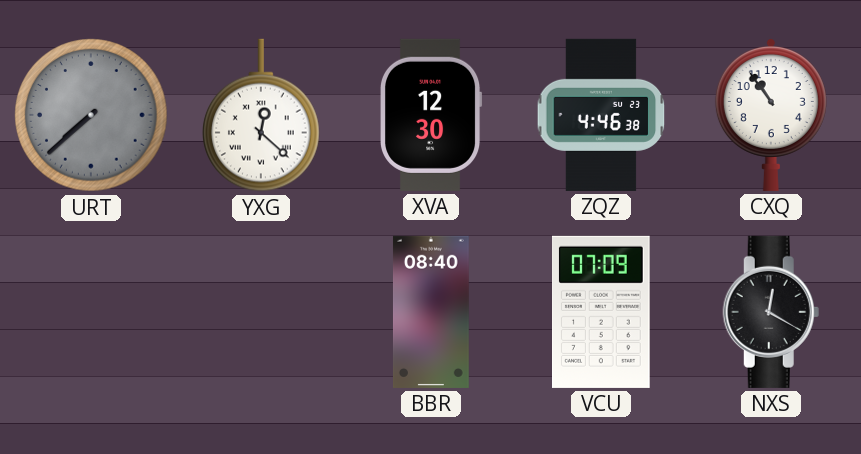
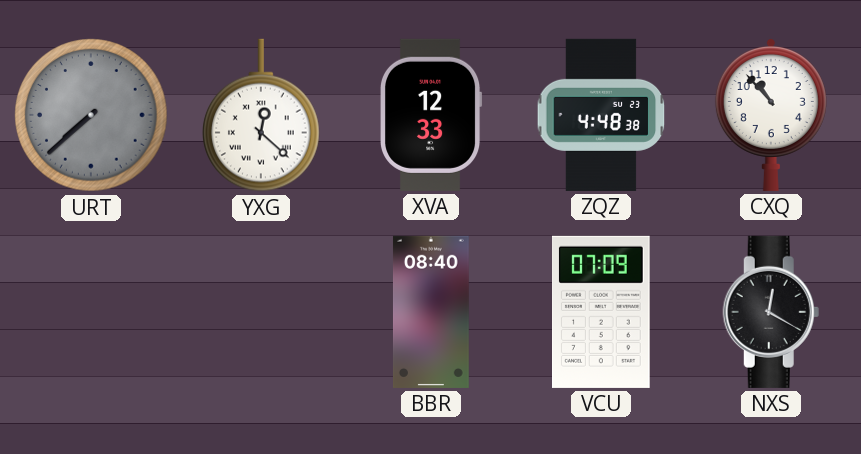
XVA: 12:30 -> 12:33 (432, 115)
ZQZ: 4:46 -> 4:48 (601, 115)
CXQ: 10:54 -> 10:53 (771, 114)
